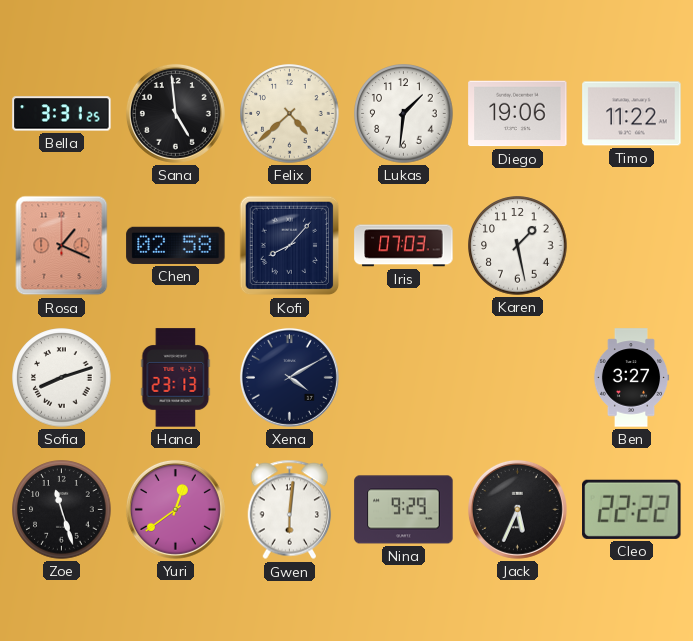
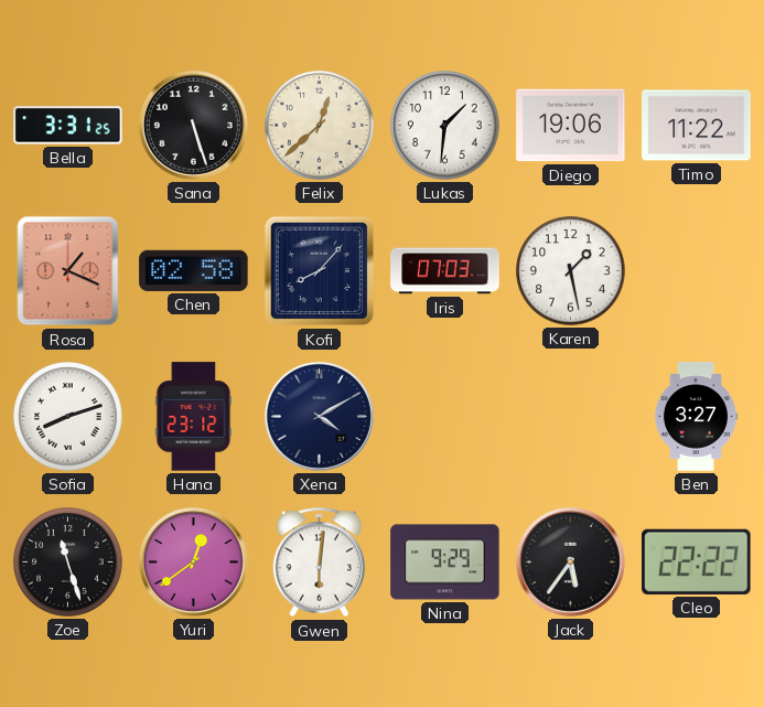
Sana: 4:59 -> 5:27 (193, 125)
Felix: 4:38 -> 12:38 (320, 126)
Hana: 23:13 -> 23:12 (194, 417)
Jack: 5:34 -> 5:36 (570, 561)
